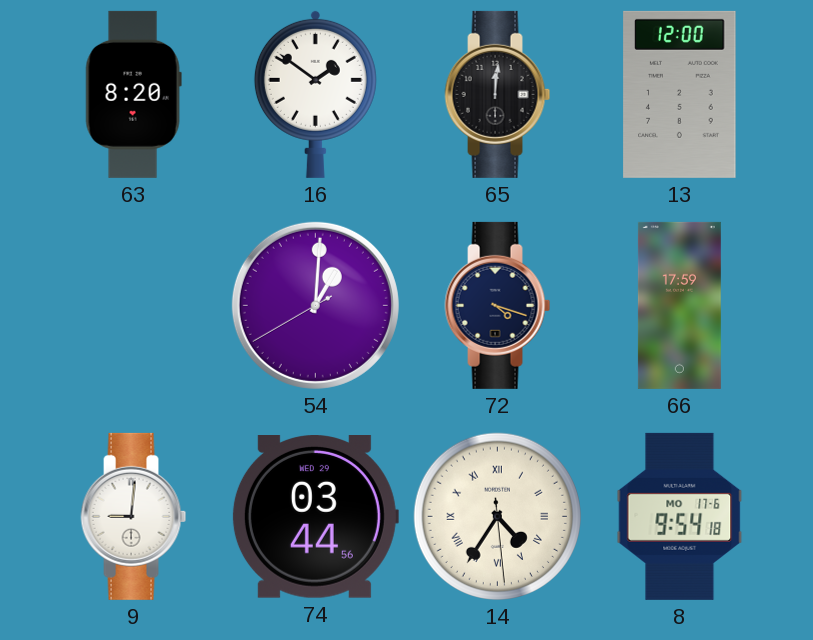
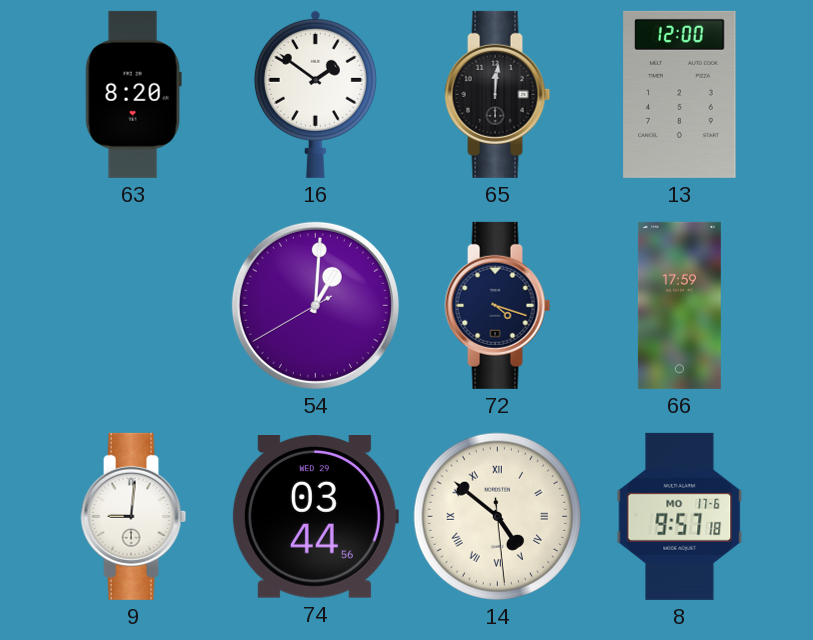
14: 4:35 -> 4:51 (497, 516)
8: 9:54 -> 9:57 (680, 516)
